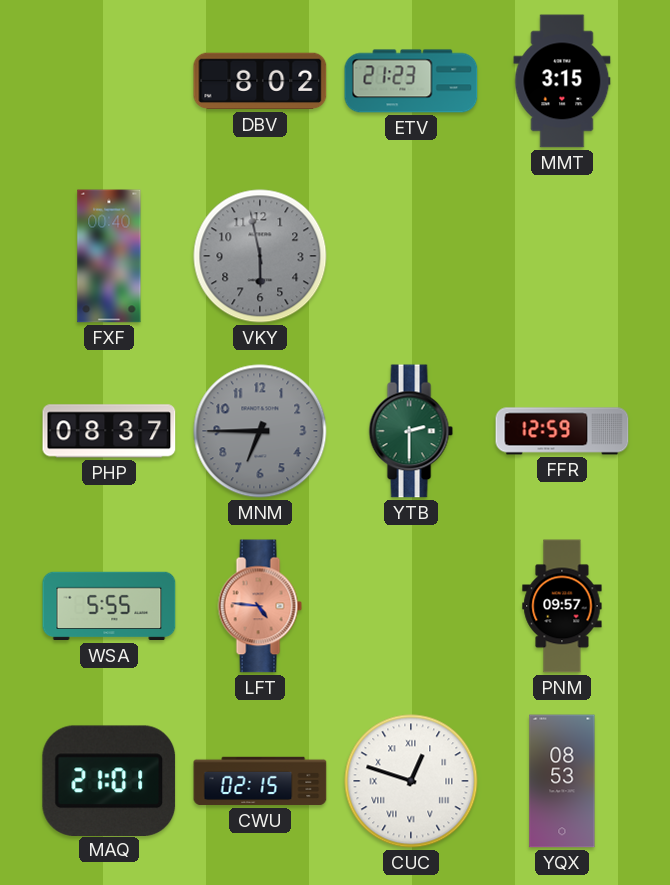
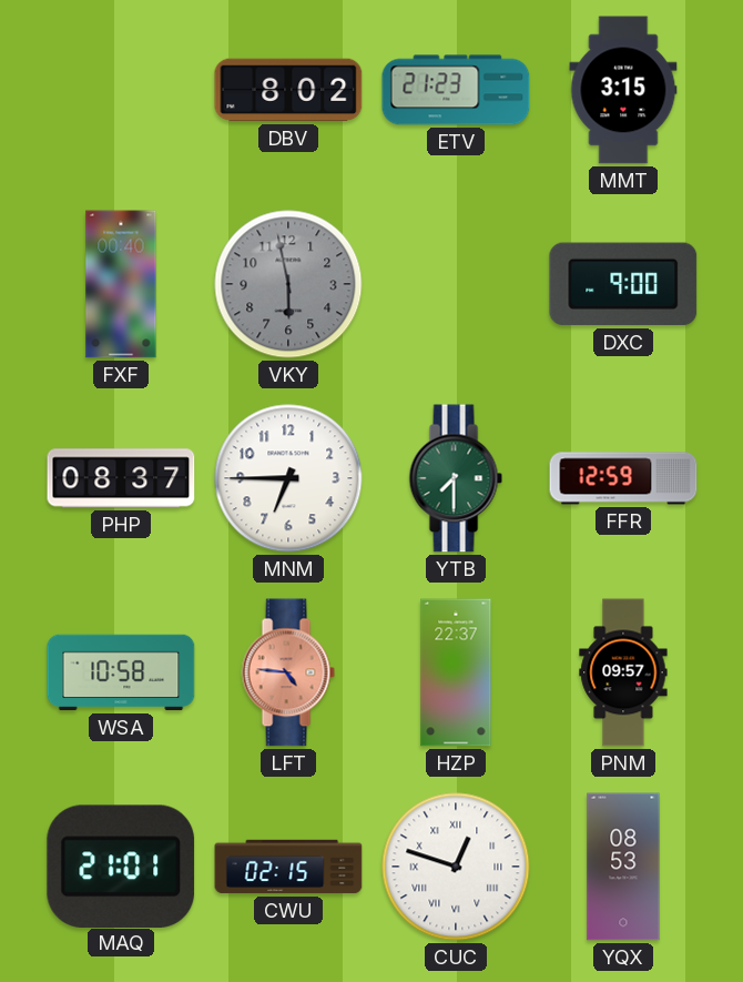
DXC: none -> 9:00 (623, 284)
MNM dial: grey -> white (288, 478)
YTB: 2:30 -> 7:30 (456, 478)
WSA: 5:55 -> 10:58 (121, 672)
HZP: none -> 22:37 (456, 672)
